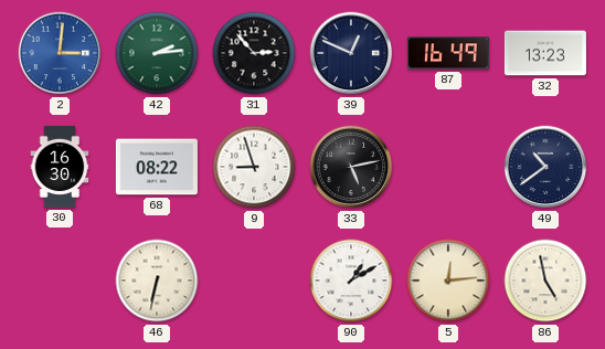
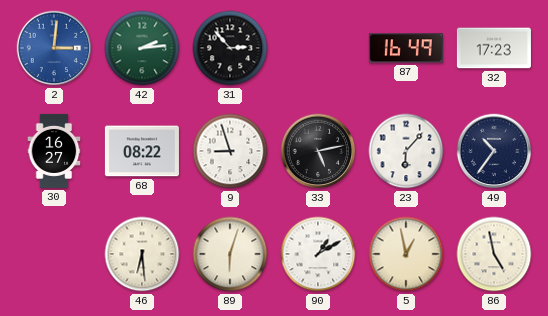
39: 12:49 -> none (351, 53)
32: 13:23 -> 17:23 (494, 48)
30: 16:30 -> 16:27 (54, 151)
23: none -> 6:07 (406, 151)
49: 10:39 -> 10:36 (494, 151)
46: 6:32 -> 6:29 (142, 254)
89: none -> 6:03 (230, 254)
5: 12:14 -> 12:58 (406, 254)
